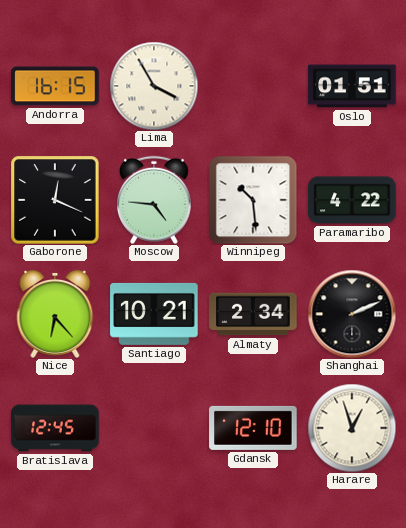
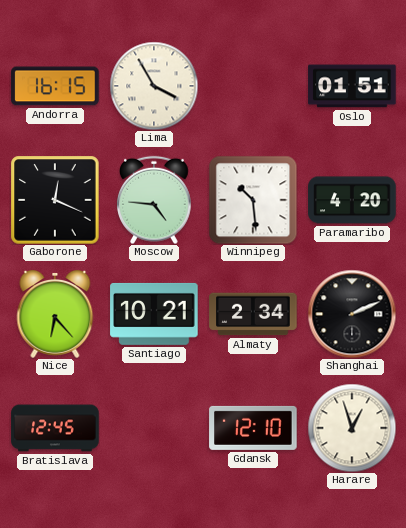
Paramaribo: 4:22 -> 4:20 (352, 200)
